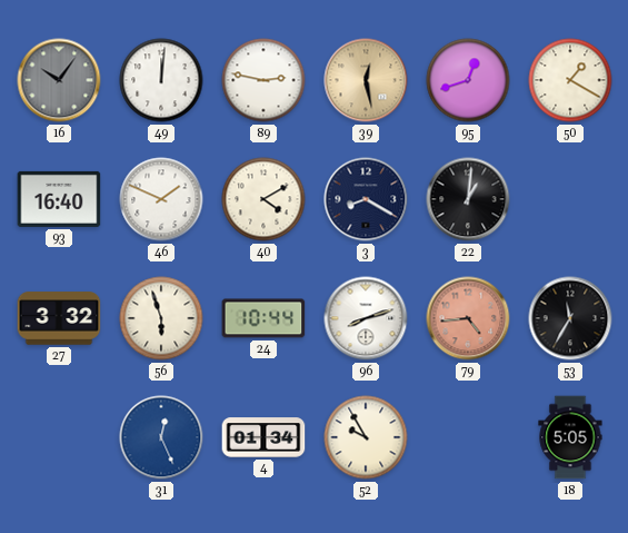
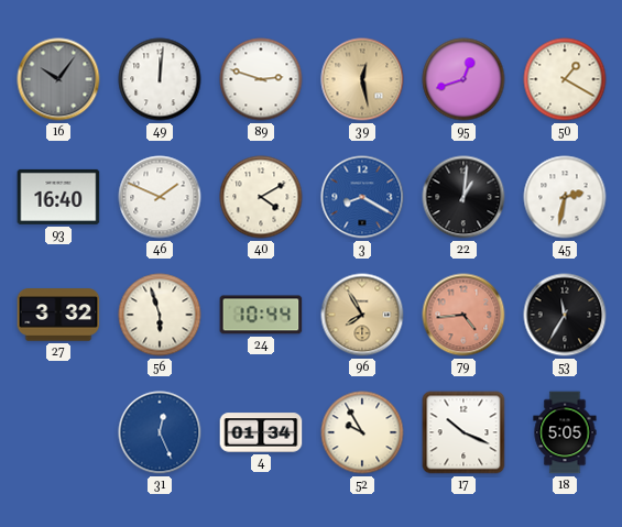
89: 2:47 -> 2:48 (261, 79)
3 dial: navy -> blue (362, 197)
45: none -> 2:32 (565, 197)
96: 8:12 -> 7:55 (362, 315)
96 dial: white -> champagne (362, 315)
17: none -> 10:19 (463, 432)
